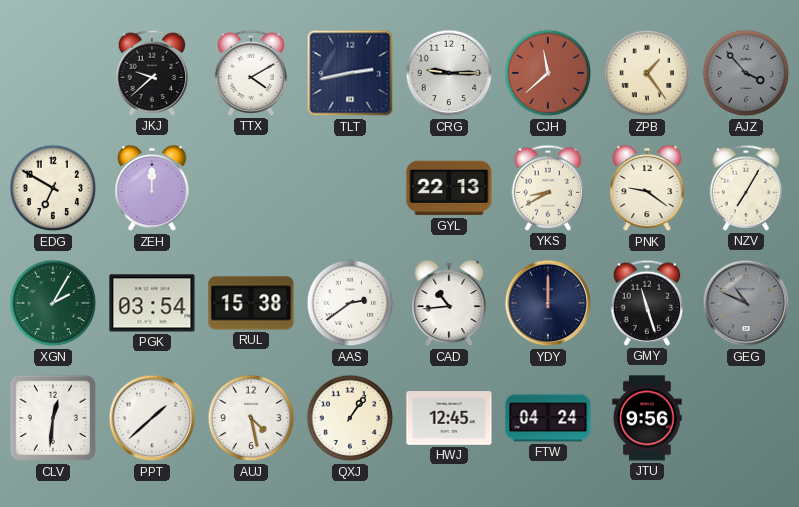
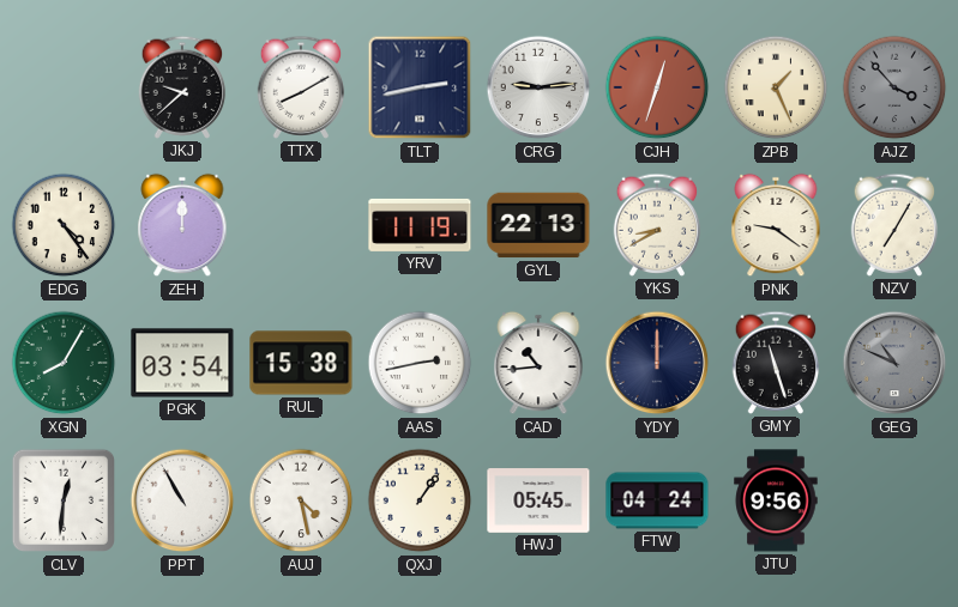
TTX: 4:10 -> 8:10 (301, 87)
CRG: 9:15 -> 9:14 (538, 87)
CJH: 11:38 -> 12:33 (657, 87)
ZPB: 1:24 -> 1:26 (776, 87)
EDG: 6:50 -> 4:24 (64, 225)
YRV: none -> 11:19 (420, 225)
XGN: 2:05 -> 8:05 (64, 363)
AAS: 2:39 -> 2:43 (420, 363)
PPT: 1:38 -> 10:55 (182, 500)
HWJ: 12:45 -> 05:45 (538, 500)
